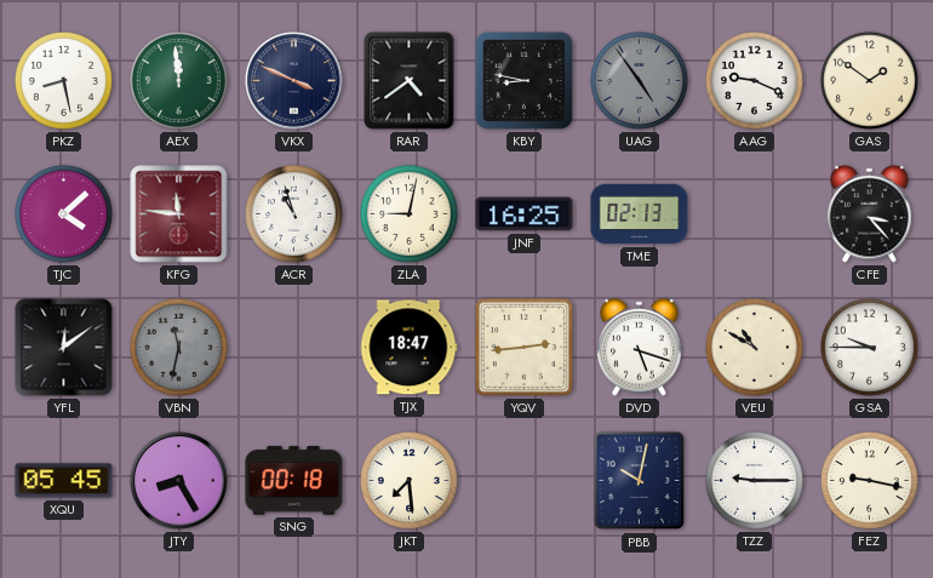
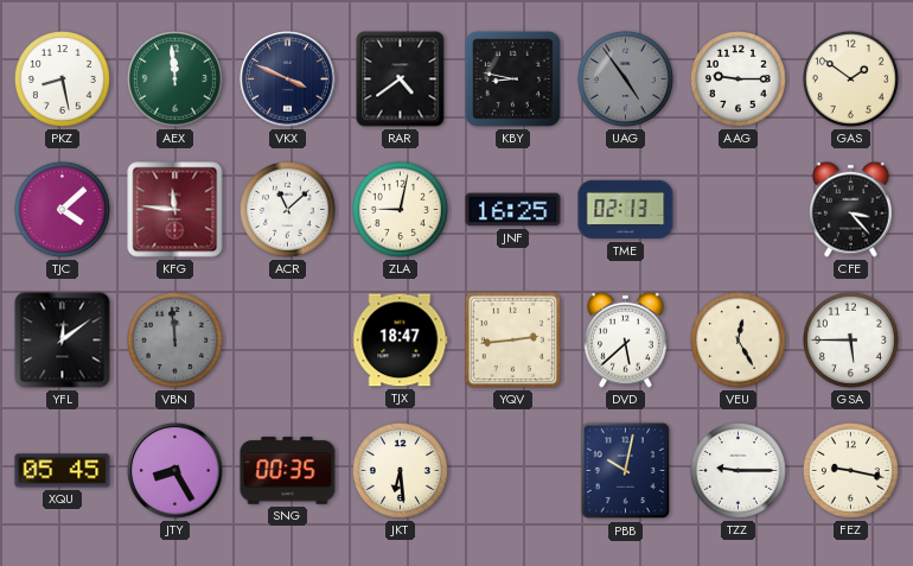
AAG: 9:19 -> 9:15 (738, 78)
ACR: 10:57 -> 11:08 (287, 209)
VBN: 11:32 -> 11:59 (174, 339)
DVD: 5:18 -> 5:38 (626, 339)
VEU: 10:50 -> 12:25 (738, 339)
GSA: 9:45 -> 5:45 (850, 339)
SNG: 00:18 -> 00:35 (288, 471)
JKT: 7:29 -> 6:29 (400, 470)
